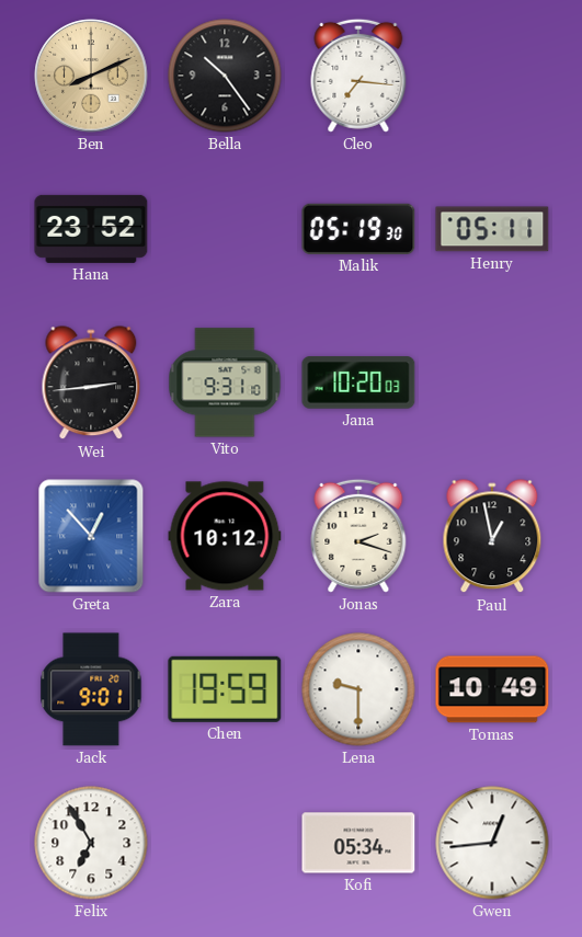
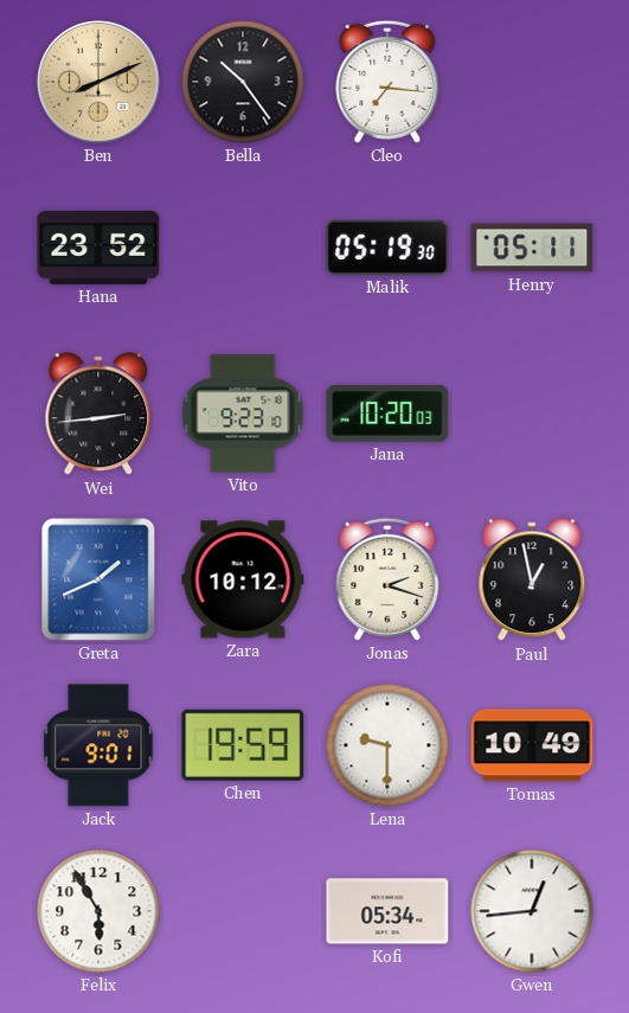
Vito: 9:31 -> 9:23 (243, 413)
Greta: 12:53 -> 1:41 (98, 579)
Felix: 6:55 -> 5:55 (98, 911)
